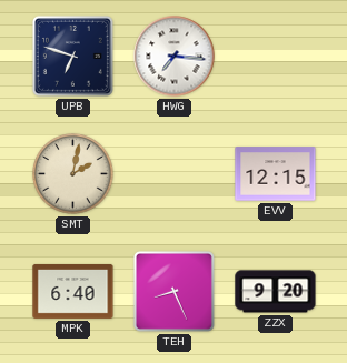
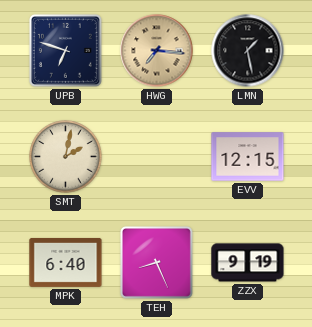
HWG dial: white -> champagne (157, 51)
LMN: none -> 1:28 (248, 51)
ZZX: 9:20 -> 9:19 (248, 263)
